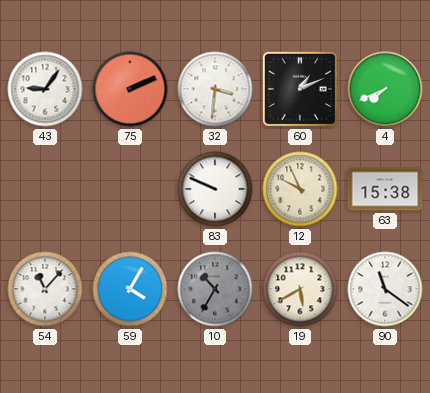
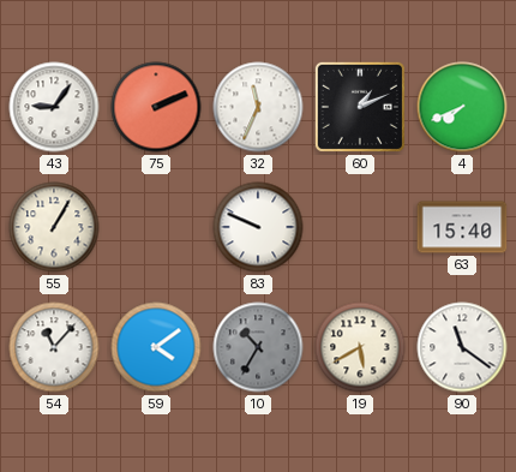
32: 3:31 -> 11:34 (258, 107)
55: none -> 1:05 (54, 227)
12: 9:56 -> none (300, 189)
63: 15:38 -> 15:40 (462, 227)
59: 4:05 -> 4:09 (156, 347)
